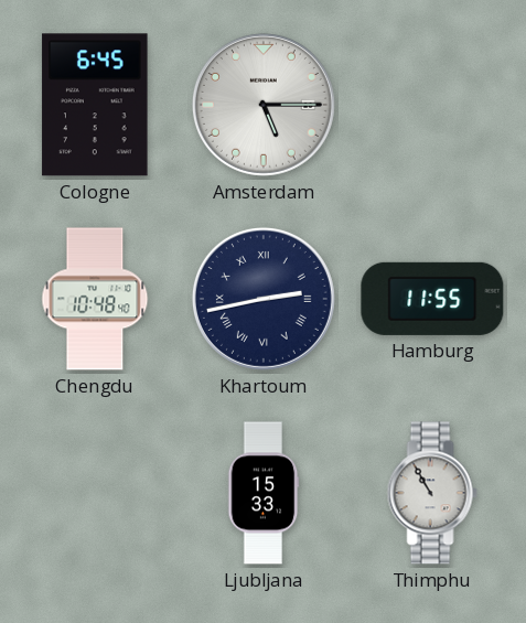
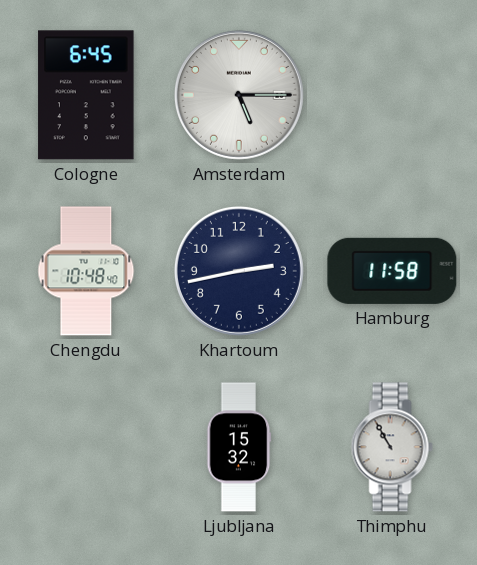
Khartoum numerals: Roman -> Arabic (239, 271)
Hamburg: 11:55 -> 11:58 (392, 271)
Ljubljana: 15:33 -> 15:32 (239, 447)
